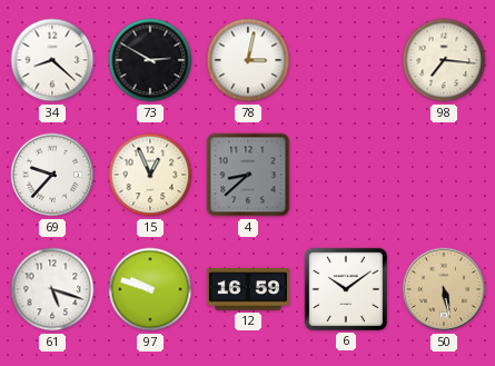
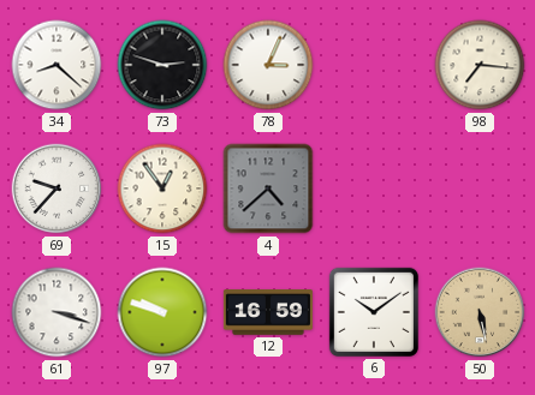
73: 2:50 -> 2:48 (162, 65)
78: 3:02 -> 3:04 (268, 65)
15: 12:56 -> 12:54 (162, 188)
4: 8:38 -> 4:38 (268, 188)
61: 5:18 -> 3:18 (57, 312)
